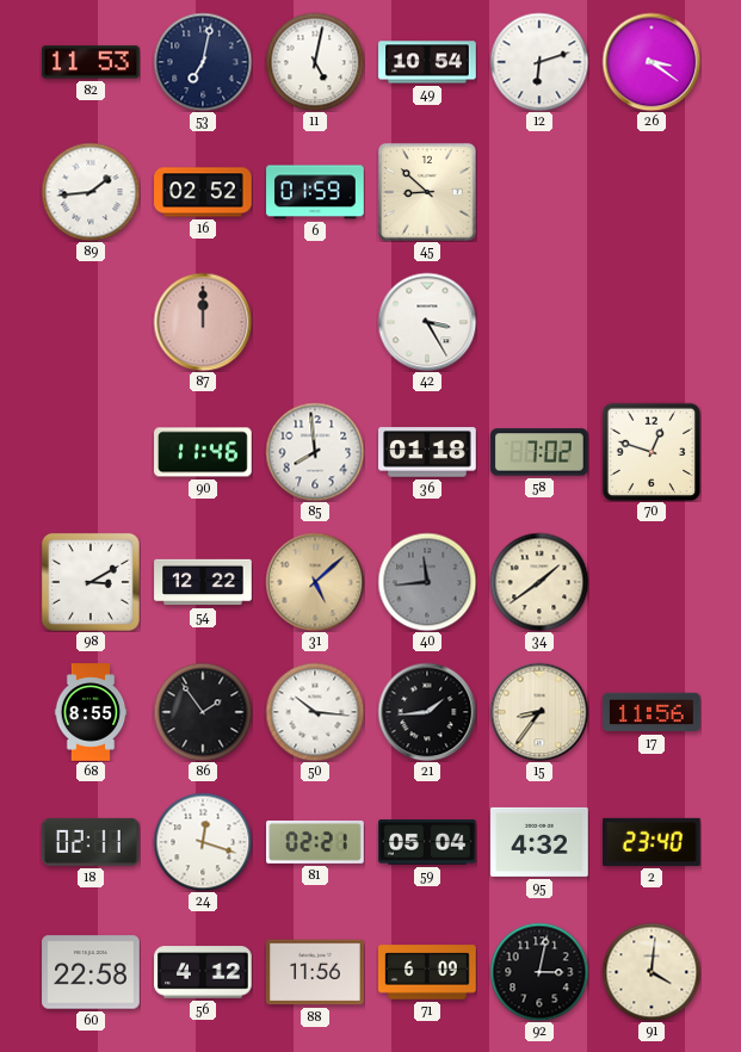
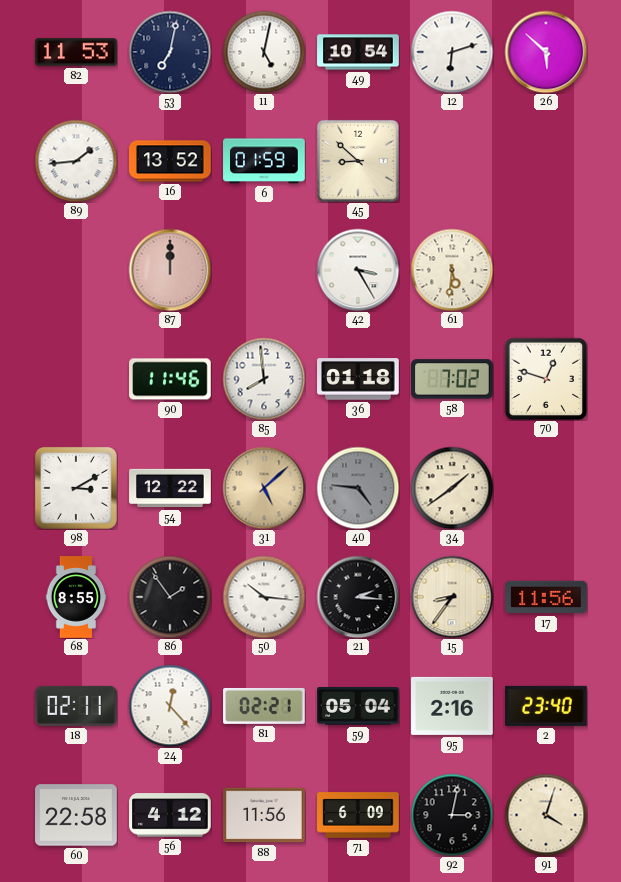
26: 3:21 -> 5:52 (546, 52)
16: 02:52 -> 13:52 (170, 161)
61: none -> 5:31 (452, 270)
40: 11:44 -> 4:46 (358, 488)
21: 1:44 -> 2:16 (358, 597)
24: 12:18 -> 12:23 (170, 706)
95: 4:32 -> 2:16 (452, 706)
91: 4:01 -> 4:03 (546, 815)
